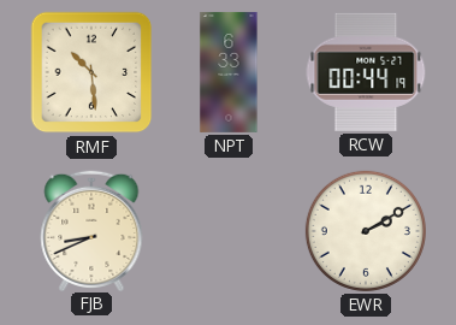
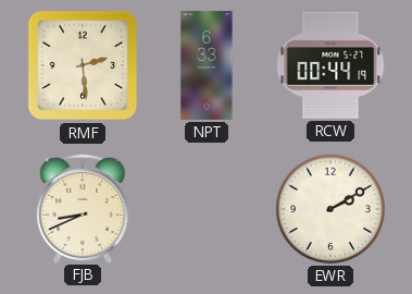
RMF: 10:29 -> 2:29 (83, 65)
